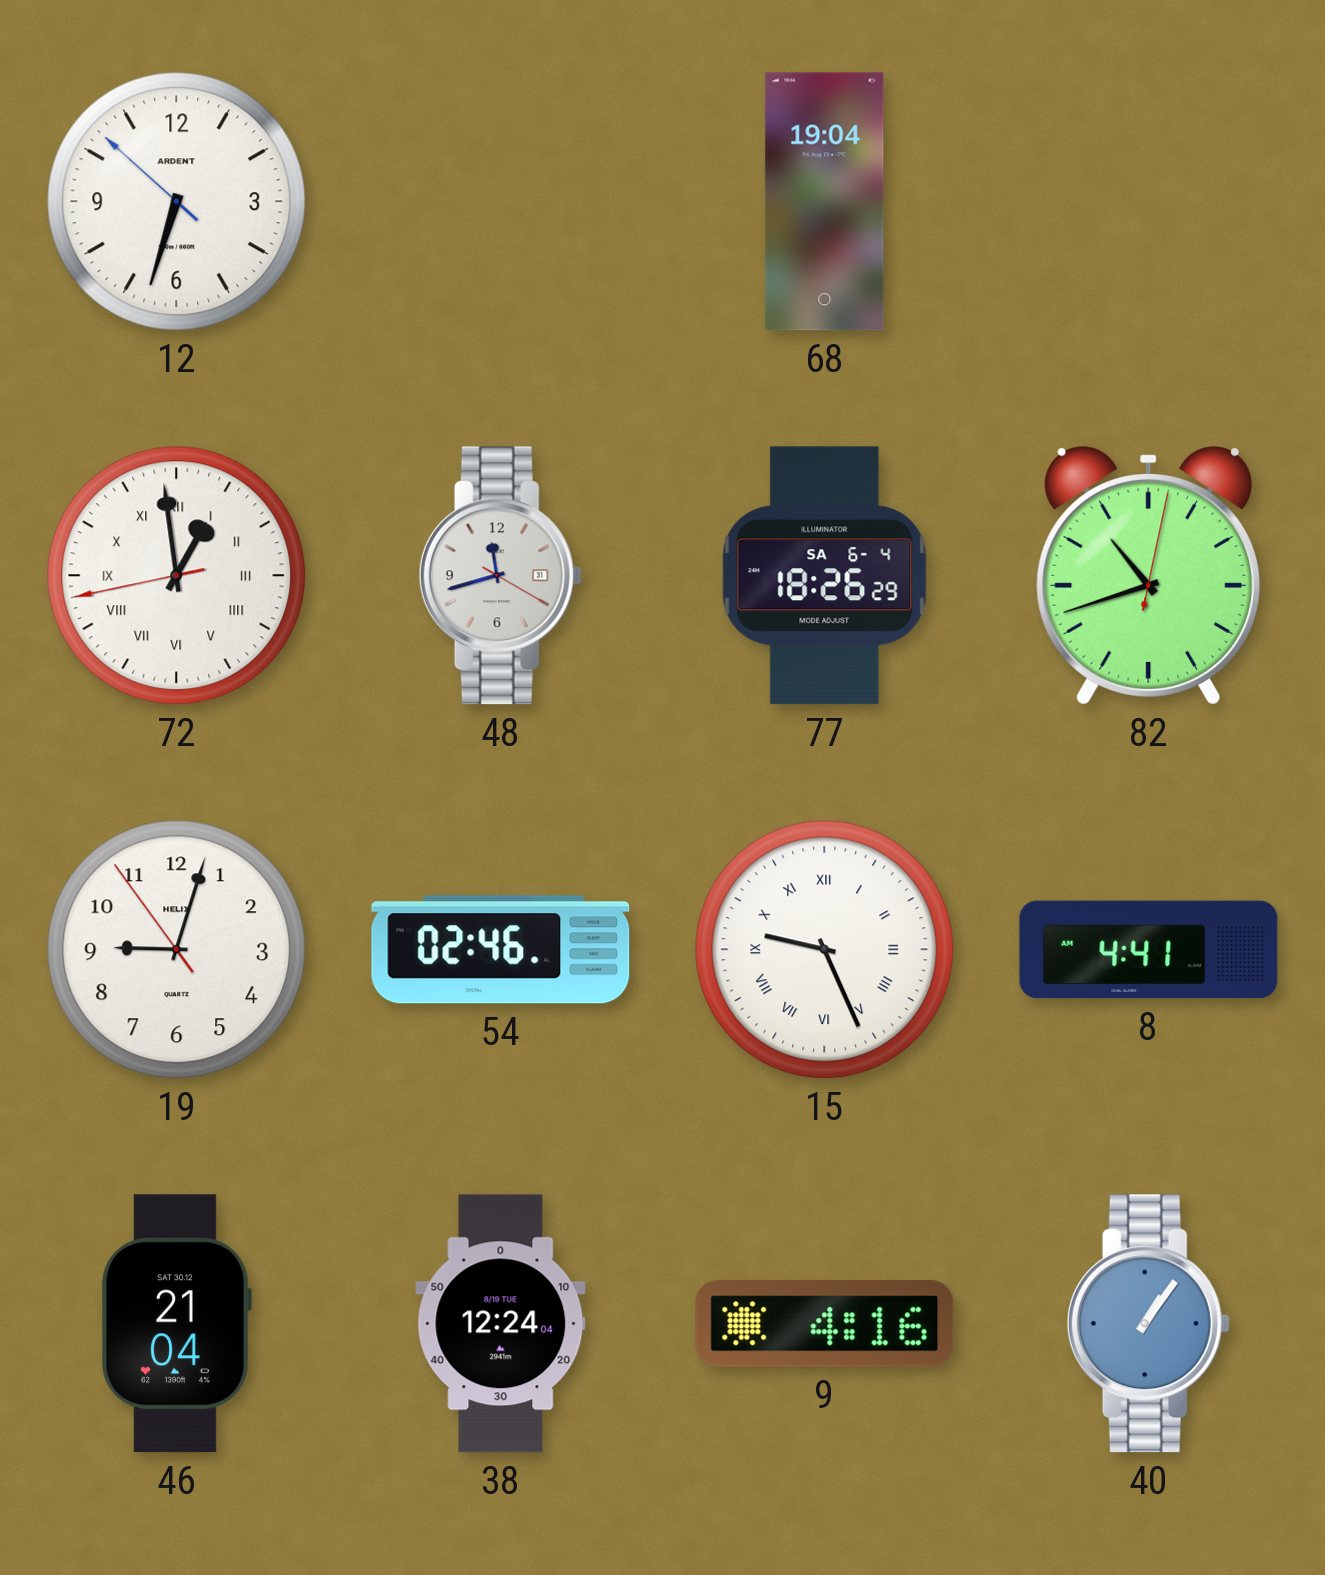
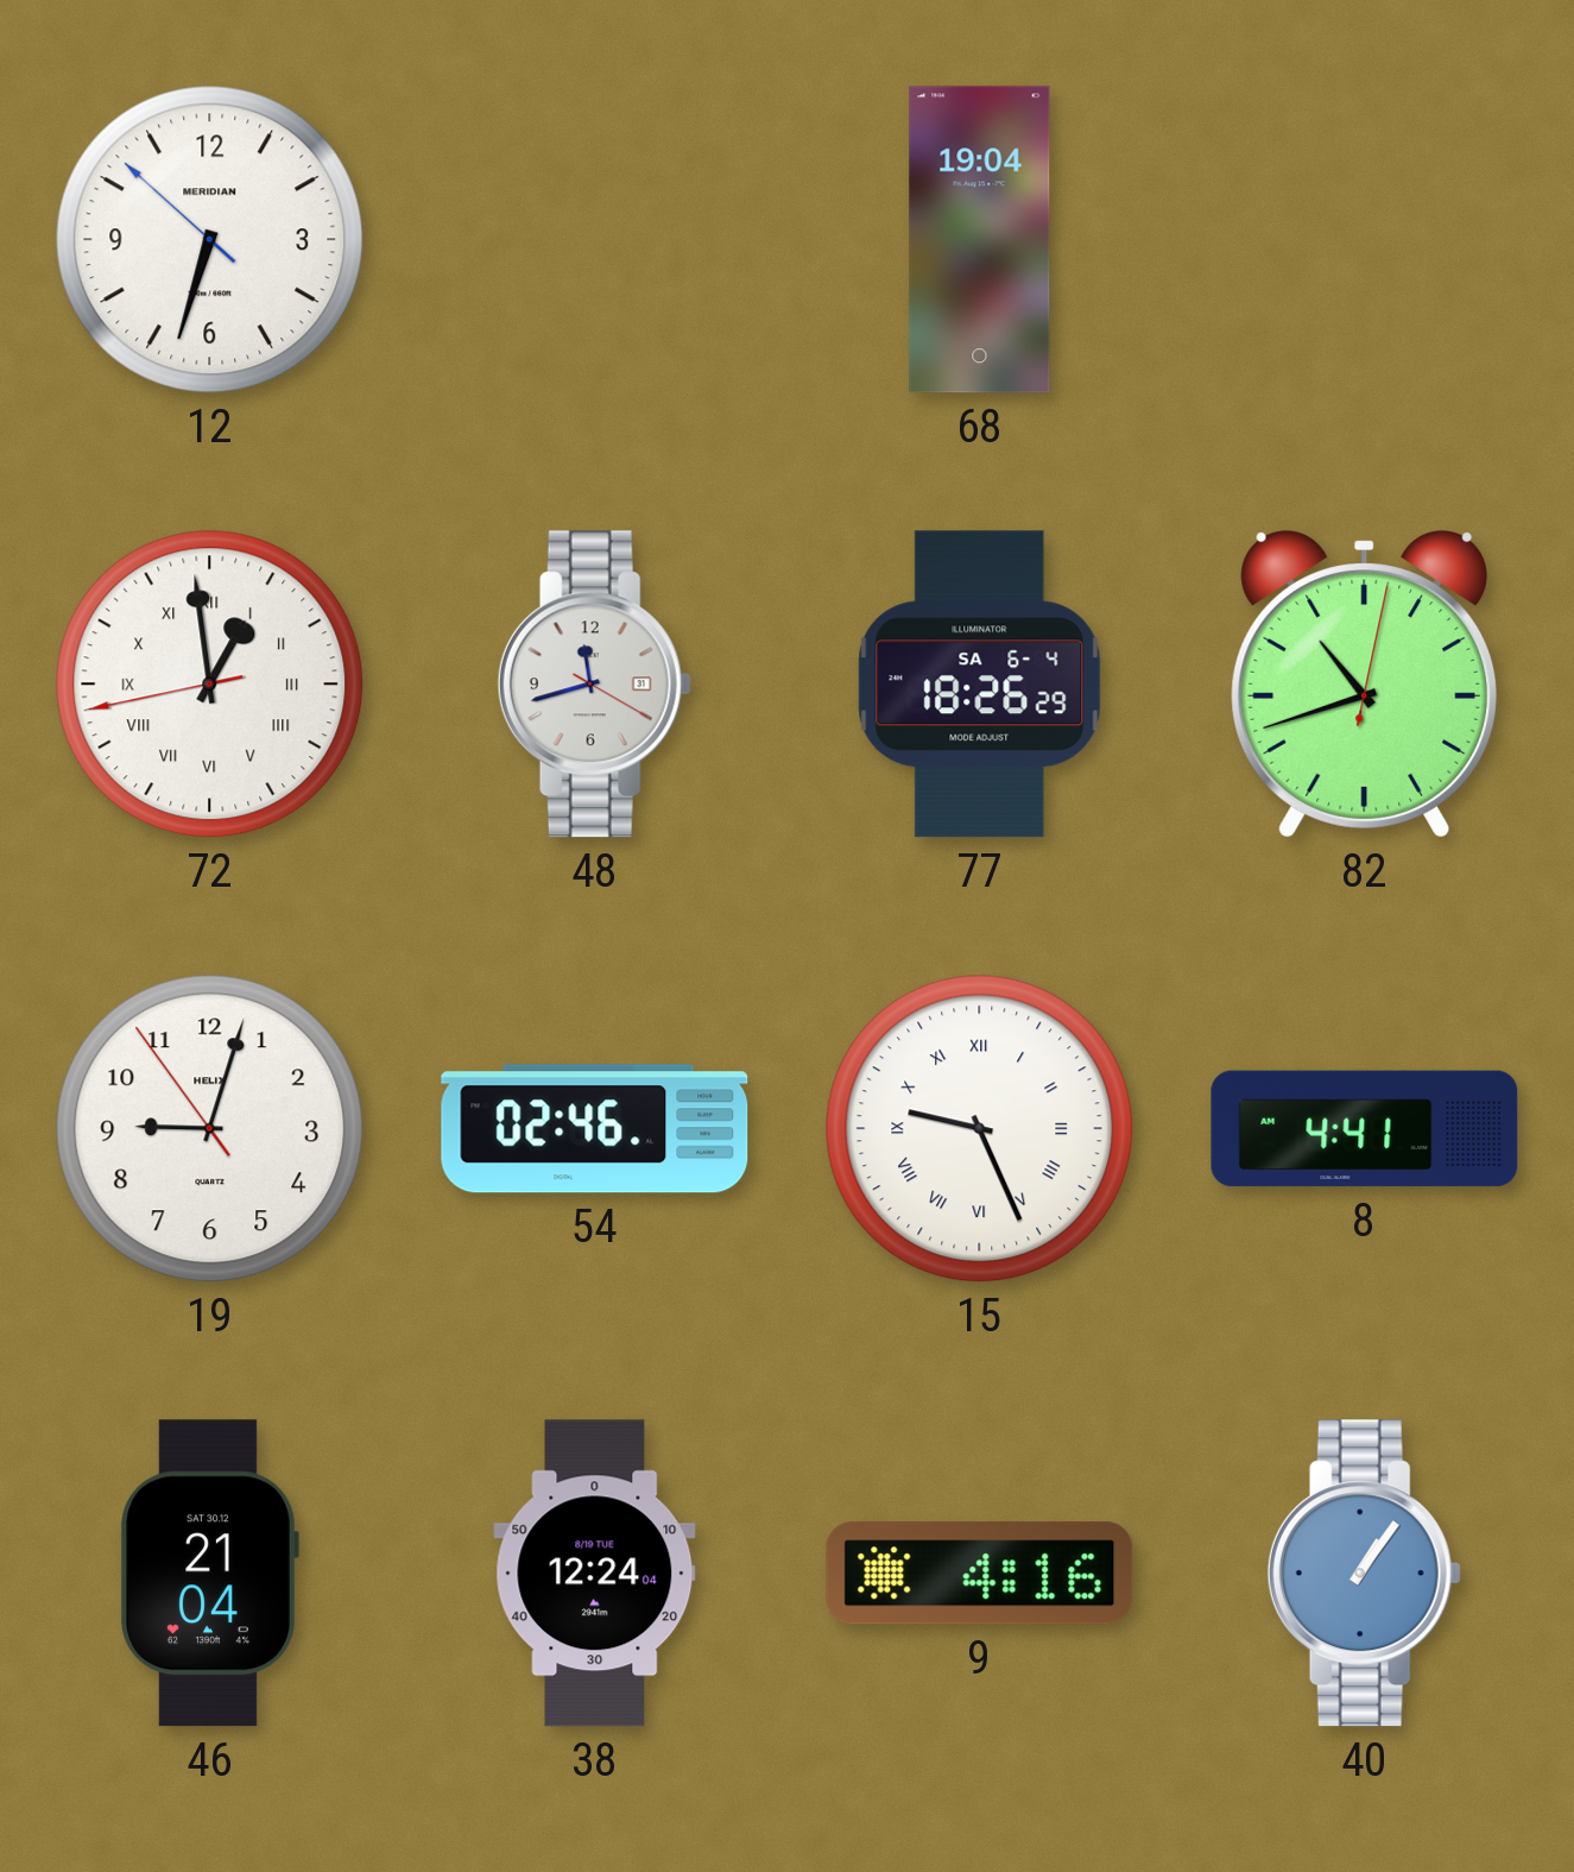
12 brand: ARDENT -> MERIDIAN (210, 240)
